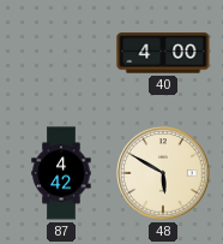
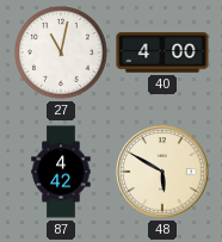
27: none -> 11:02 (62, 54)
